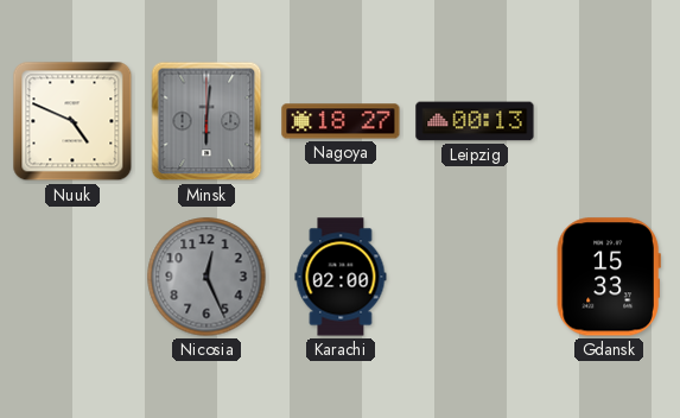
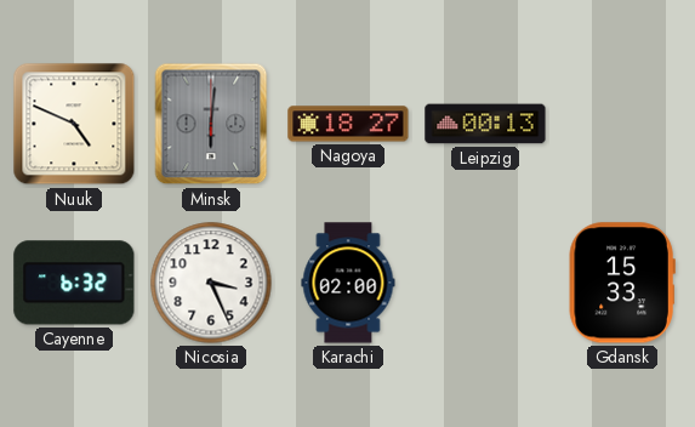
Cayenne: none -> 6:32 (74, 283)
Nicosia: 12:26 -> 3:26 (211, 283)
Nicosia dial: grey -> white (211, 283)
